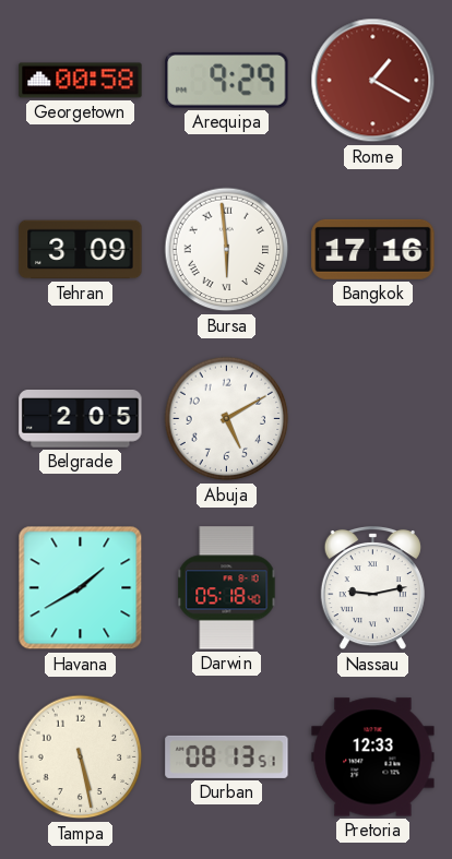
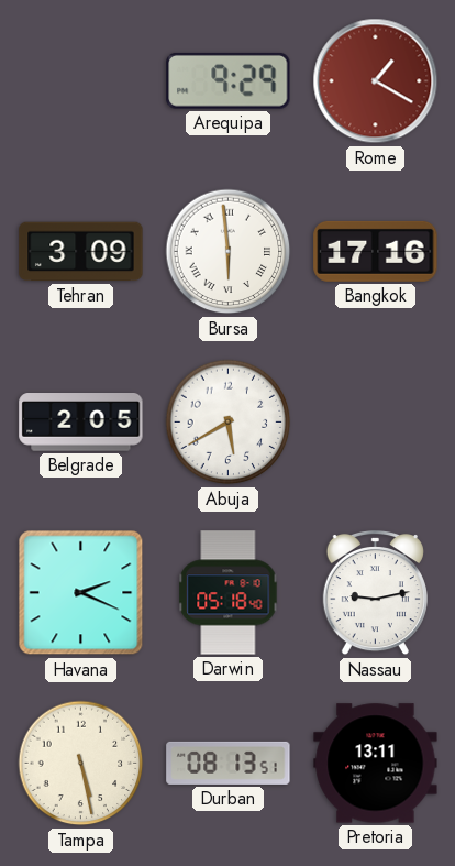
Georgetown: 00:58 -> none (81, 81)
Abuja: 5:10 -> 5:40 (229, 423)
Havana: 1:40 -> 2:19 (81, 593)
Pretoria: 12:33 -> 13:11 (376, 764)
